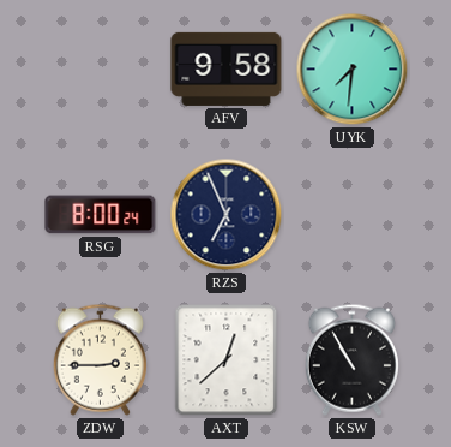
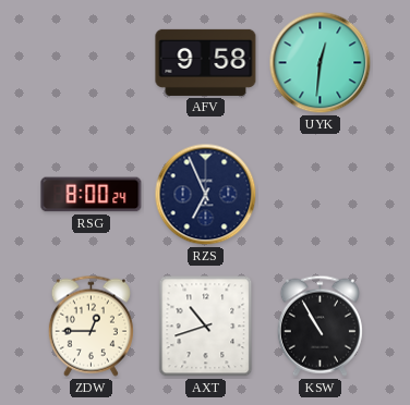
UYK: 7:31 -> 12:31 (321, 63)
ZDW: 2:45 -> 12:45 (91, 326)
AXT: 12:38 -> 10:42 (206, 327)
